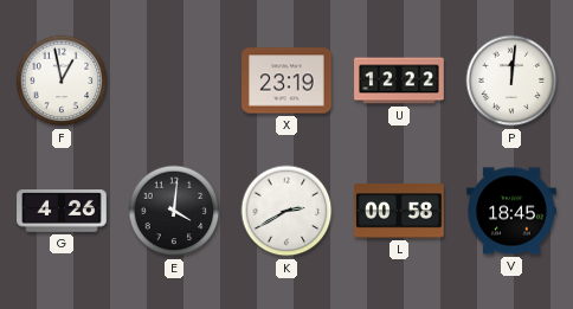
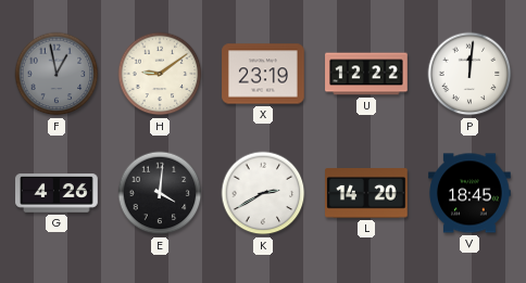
F dial: white -> grey (57, 74)
H: none -> 9:09 (160, 74)
L: 00:58 -> 14:20 (367, 193)
